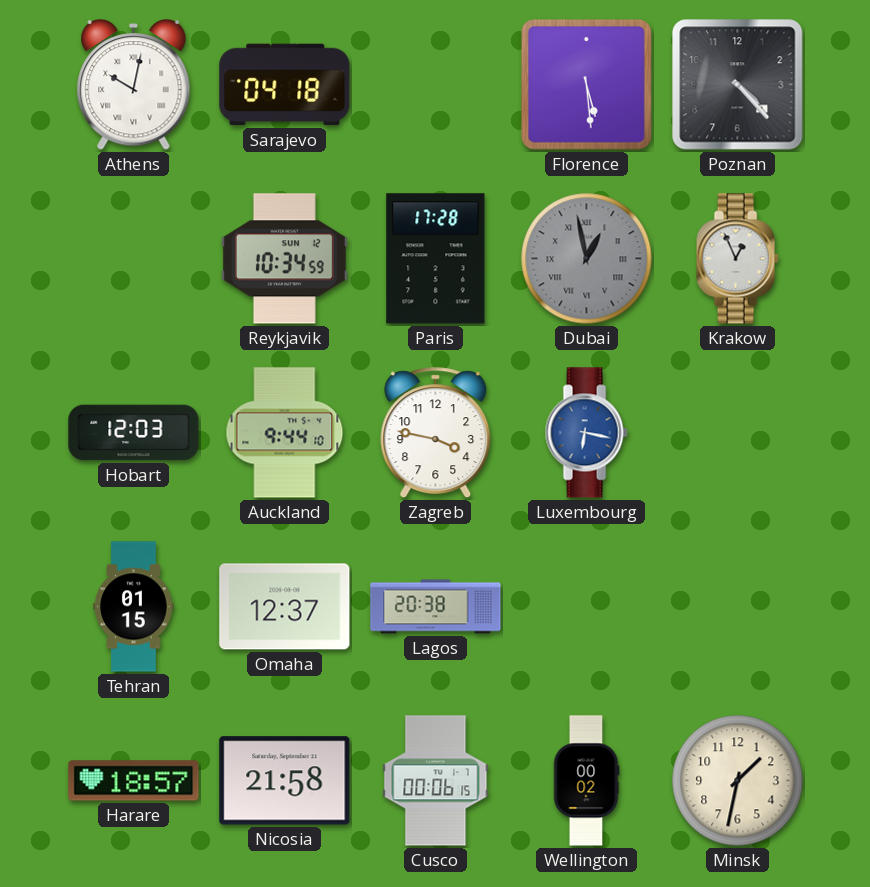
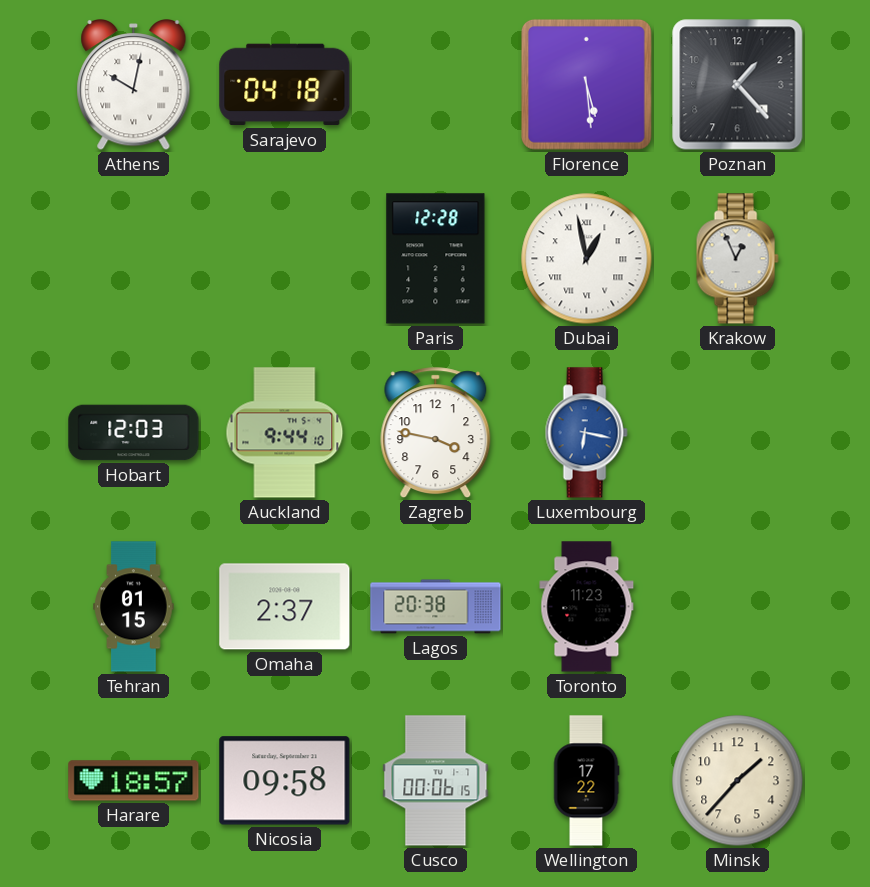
Poznan: 4:23 -> 1:23 (738, 85)
Reykjavik: 10:34 -> none (284, 259)
Paris: 17:28 -> 12:28 (436, 259)
Dubai dial: grey -> white (587, 259)
Omaha: 12:37 -> 2:37 (285, 607)
Toronto: none -> 11:23 (587, 607)
Nicosia: 21:58 -> 09:58 (285, 781)
Wellington: 00:02 -> 17:22 (586, 781)
Minsk: 1:32 -> 1:37 (738, 781)
